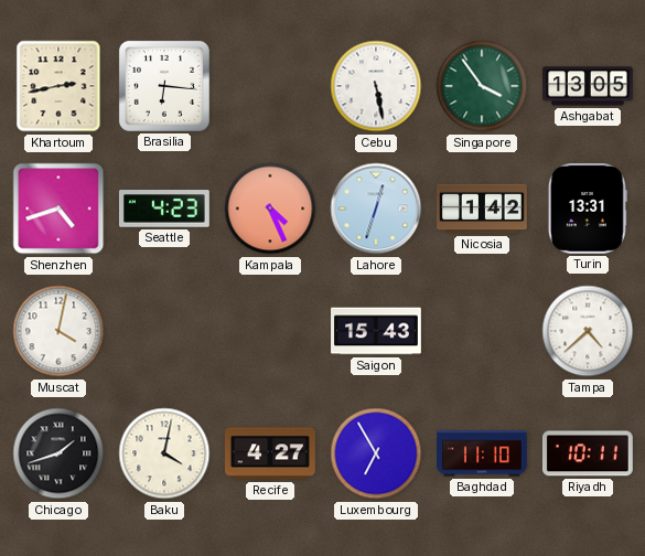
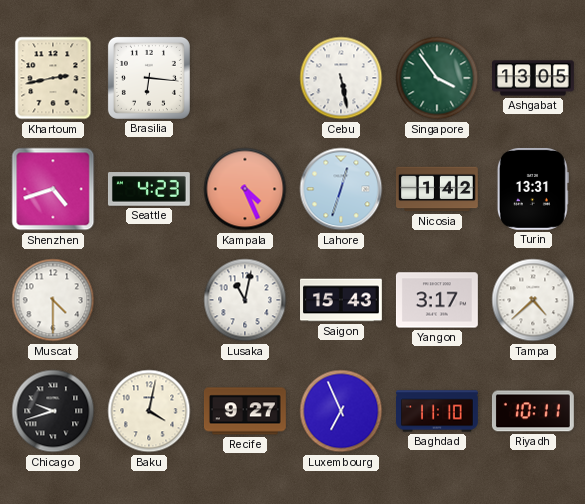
Muscat: 4:02 -> 4:30 (53, 300)
Lusaka: none -> 11:02 (245, 300)
Yangon: none -> 3:17 (437, 300)
Chicago: 1:42 -> 9:42 (53, 411)
Recife: 4:27 -> 9:27 (245, 411)
Luxembourg: 6:55 -> 6:56 (341, 411)
